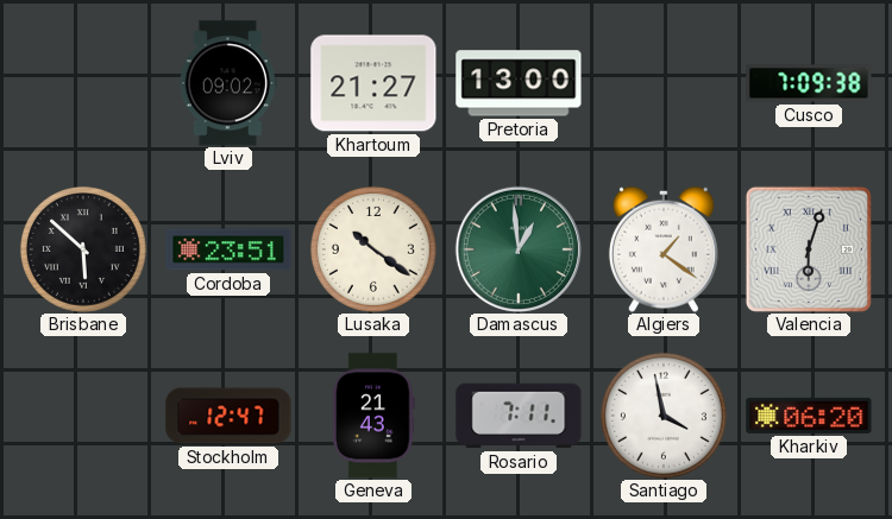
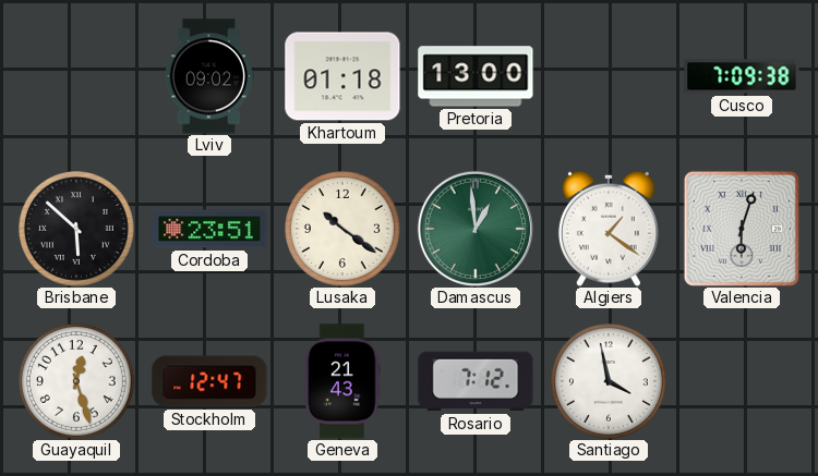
Khartoum: 21:27 -> 01:18 (342, 76)
Guayaquil: none -> 12:27 (76, 381)
Rosario: 7:11 -> 7:12 (476, 381)
Kharkiv: 06:20 -> none (809, 416)
